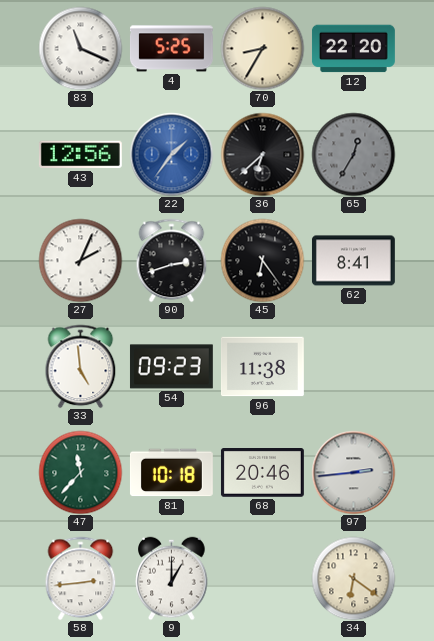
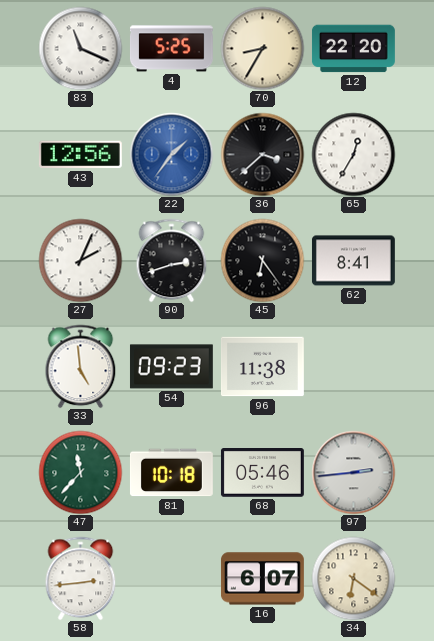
36: 6:38 -> 3:38 (262, 154)
65 dial: grey -> white (353, 154)
68: 20:46 -> 05:46 (262, 473)
9: 1:00 -> none (172, 578)
16: none -> 6:07 (262, 579)
